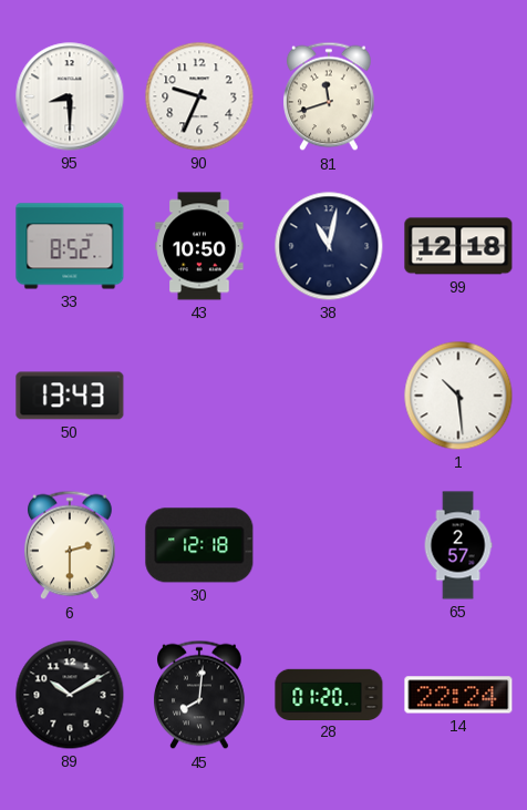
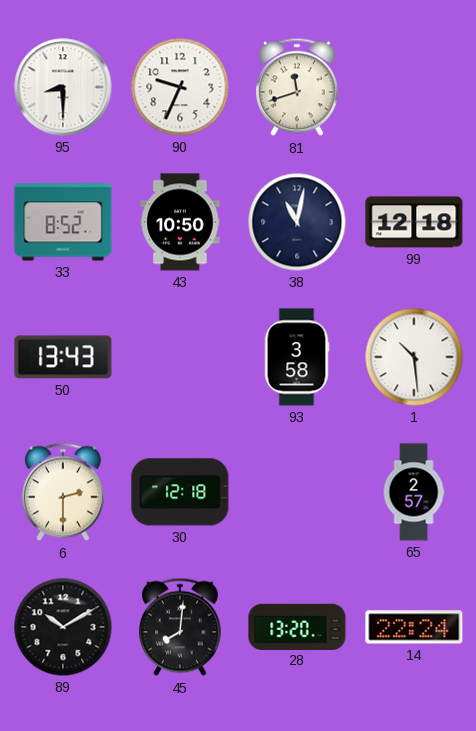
93: none -> 3:58 (297, 357)
28: 01:20 -> 13:20 (297, 626)
